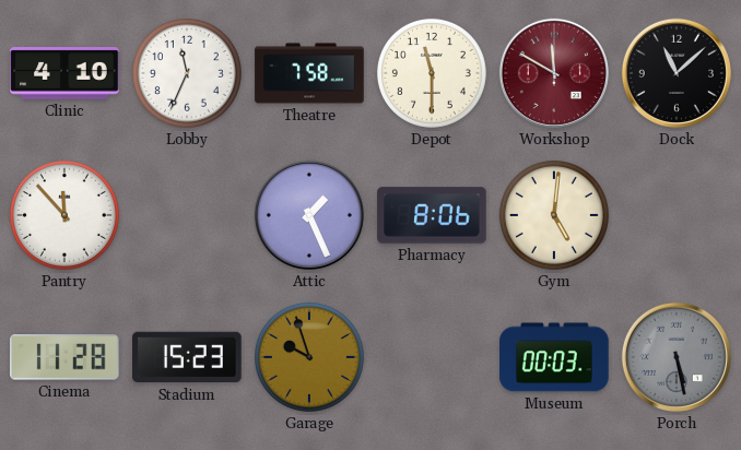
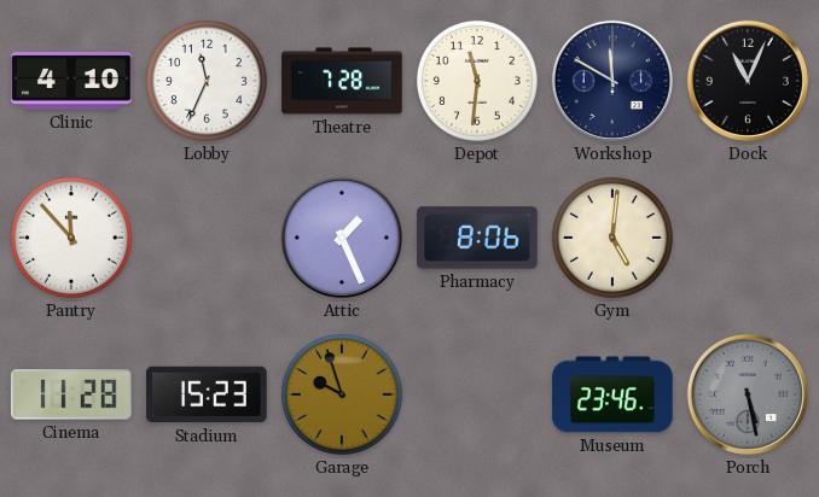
Theatre: 7:58 -> 7:28 (342, 81)
Depot: 11:30 -> 11:31 (477, 81)
Workshop dial: burgundy -> navy (612, 81)
Dock: 11:08 -> 11:04 (748, 81)
Museum: 00:03 -> 23:46 (612, 394)
